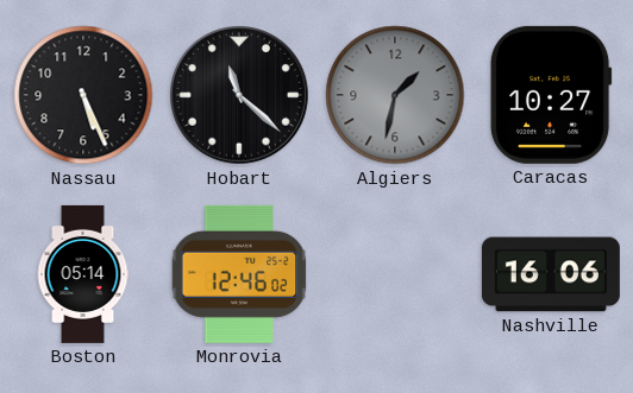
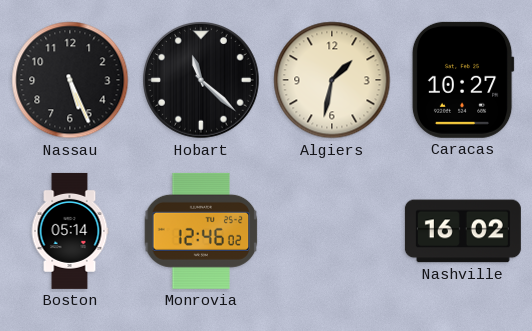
Algiers dial: grey -> cream (332, 80)
Nashville: 16:06 -> 16:02 (463, 231)
